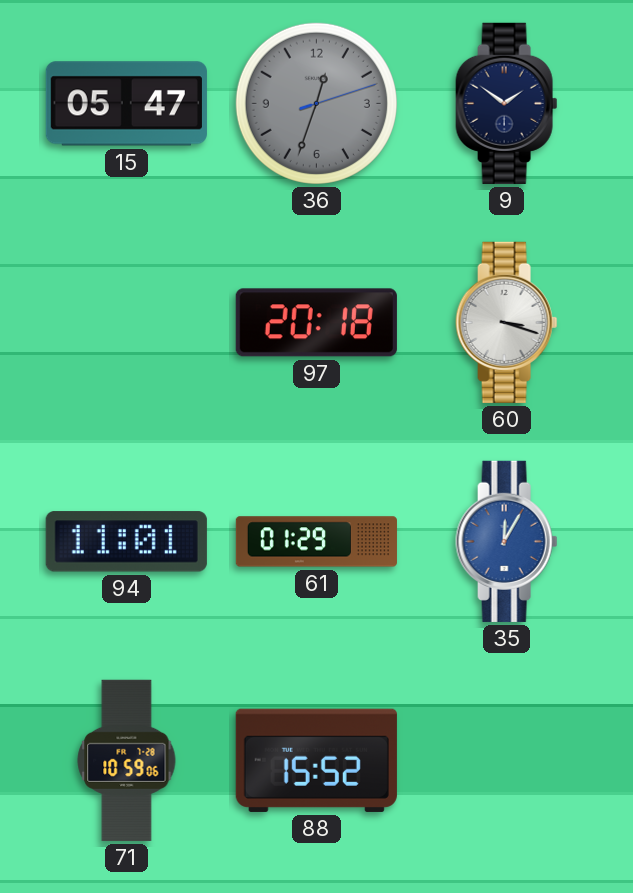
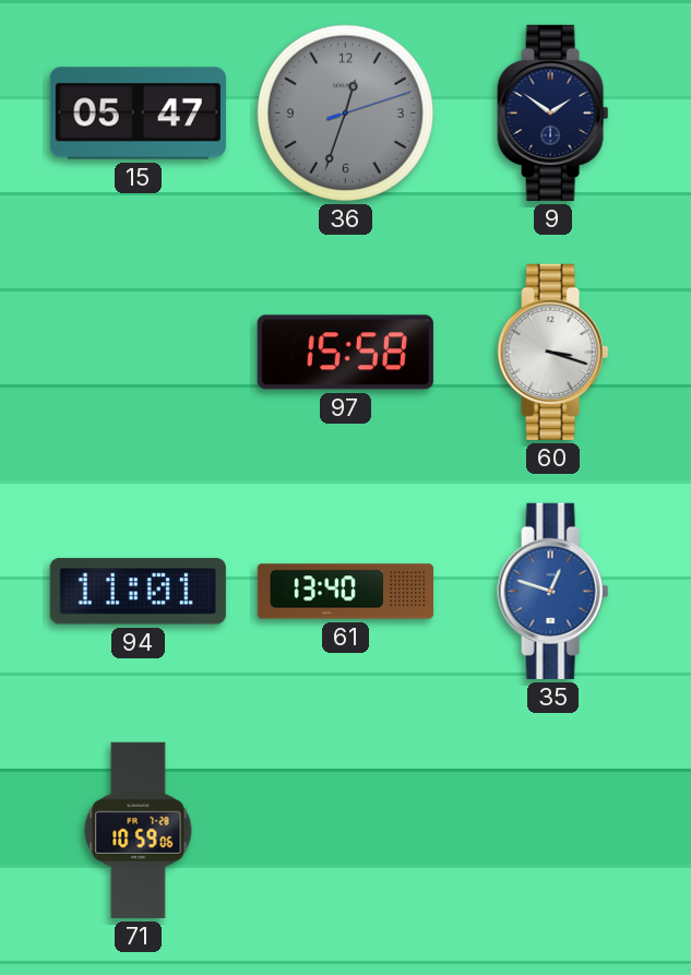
97: 20:18 -> 15:58 (345, 353)
61: 01:29 -> 13:40 (345, 592)
35: 12:05 -> 12:48 (553, 591)
88: 15:52 -> none (316, 760)
